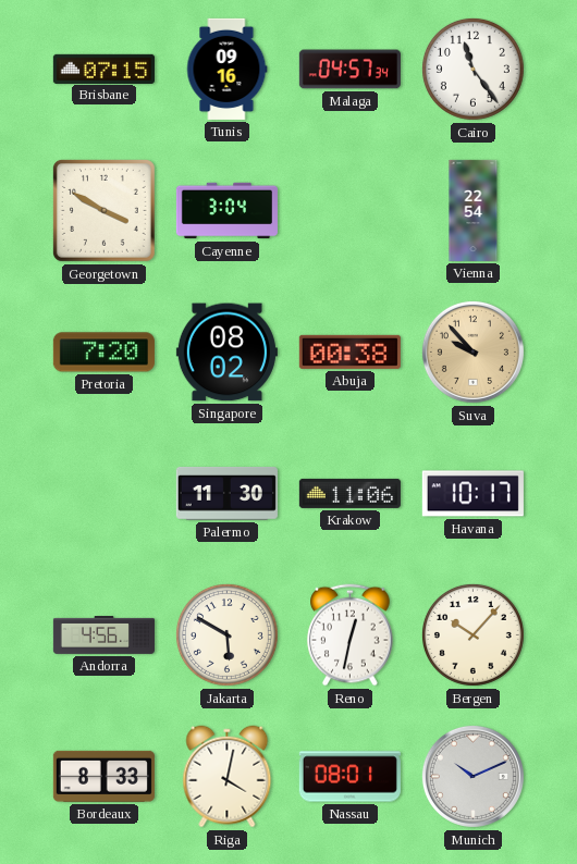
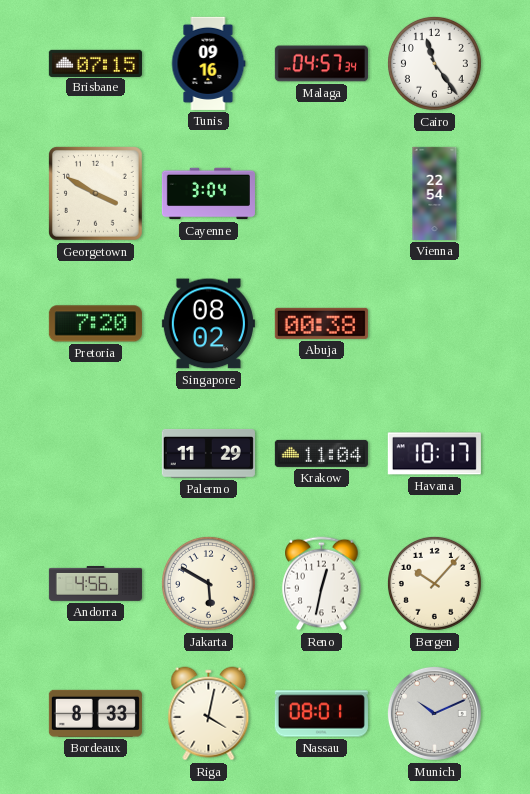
Suva: 9:53 -> none (472, 351)
Palermo: 11:30 -> 11:29 (208, 454)
Krakow: 11:06 -> 11:04 (321, 453)
